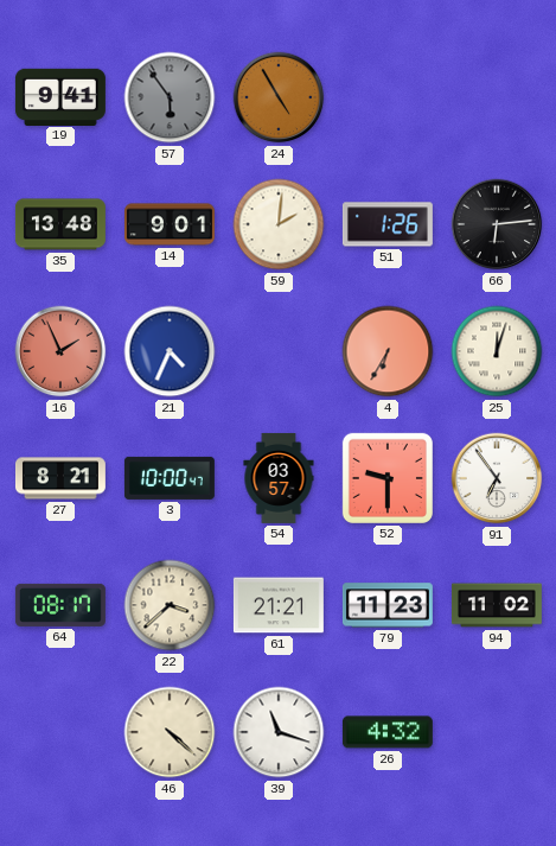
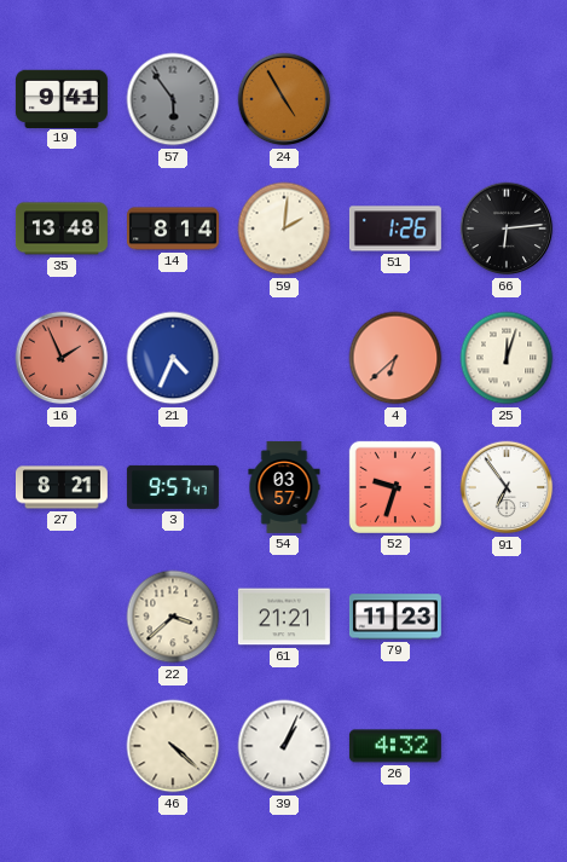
14: 9:01 -> 8:14 (173, 228)
4: 6:35 -> 6:38 (395, 358)
3: 10:00 -> 9:57 (173, 487)
52: 9:30 -> 9:33 (395, 487)
64: 08:17 -> none (60, 605)
94: 11:02 -> none (497, 605)
39: 11:18 -> 1:04 (284, 746)
